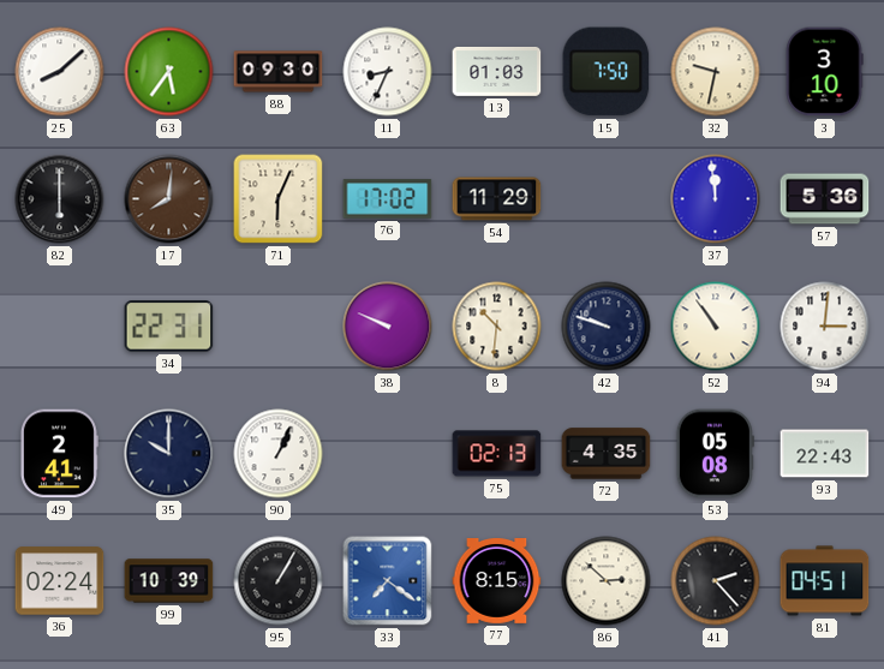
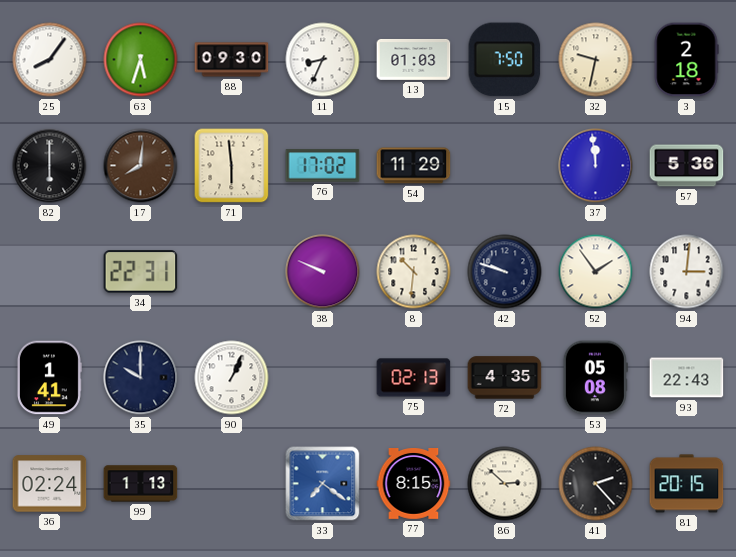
25: 8:08 -> 8:06 (50, 60)
63: 5:36 -> 5:33 (141, 60)
3: 3:10 -> 2:18 (686, 60)
71: 6:04 -> 5:59 (232, 166)
52: 10:54 -> 1:54 (596, 272)
49: 2:41 -> 1:41 (49, 378)
99: 10:39 -> 1:13 (141, 484)
95: 1:05 -> none (279, 581)
81: 04:51 -> 20:15 (687, 484)
